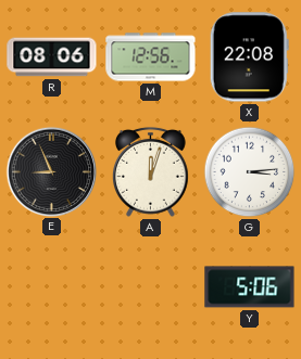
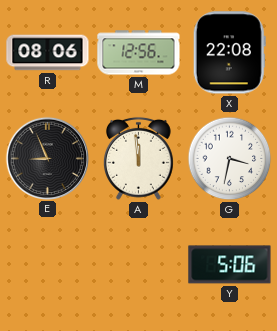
A: 12:03 -> 11:59 (139, 158)
G: 3:14 -> 3:32 (230, 159)
